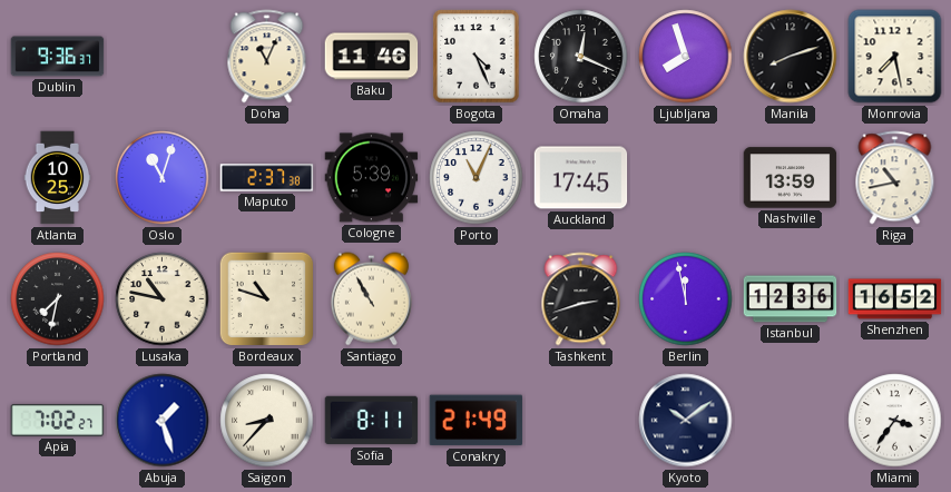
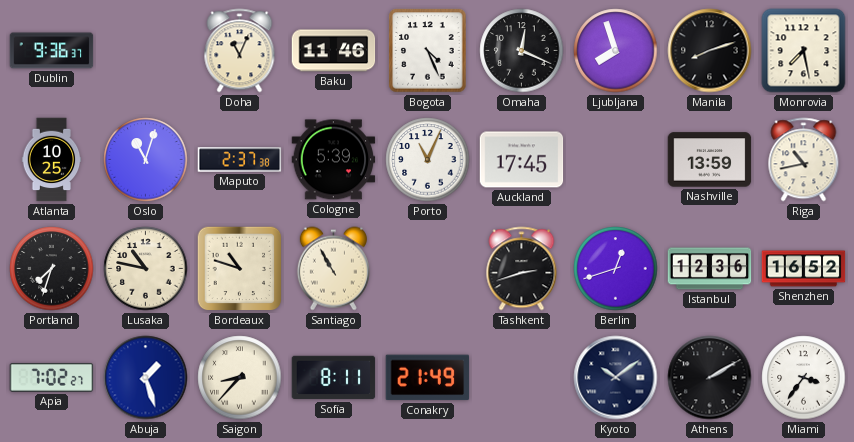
Portland: 7:32 -> 7:33 (52, 269)
Berlin: 11:58 -> 12:42 (616, 269)
Athens: none -> 2:10 (710, 378)
